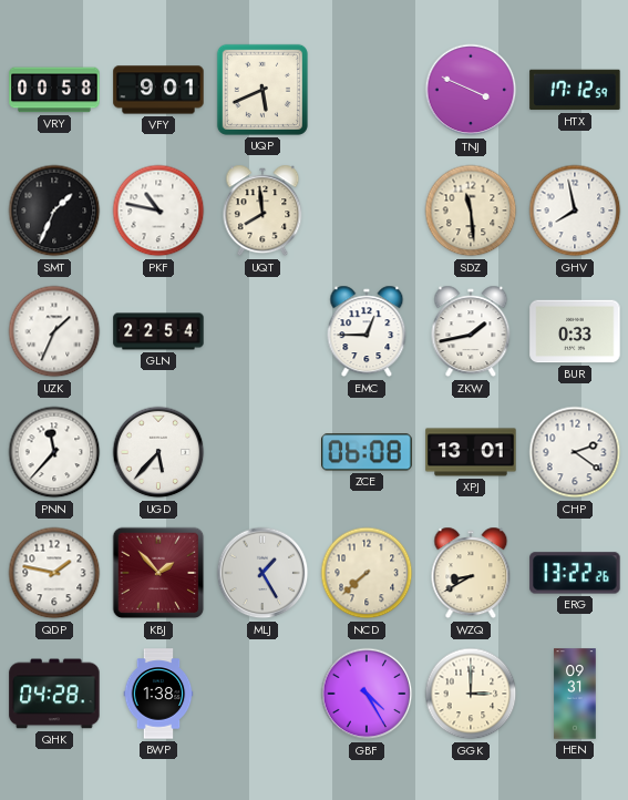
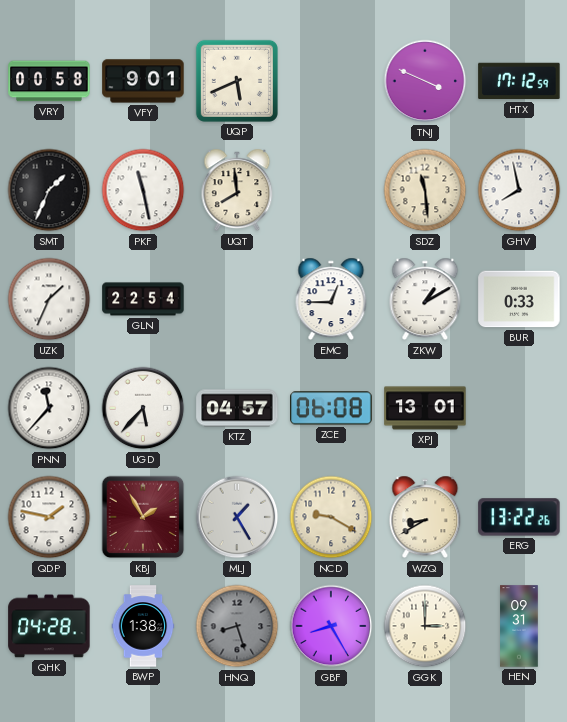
PKF: 10:47 -> 11:28 (143, 190)
ZKW: 1:43 -> 1:10 (425, 299)
KTZ: none -> 04:57 (237, 408)
CHP: 2:21 -> none (575, 452)
KBJ: 1:53 -> 1:55 (143, 517)
NCD: 7:38 -> 9:20 (331, 517)
HNQ: none -> 8:27 (237, 626)
GBF: 4:25 -> 8:25 (331, 626)
